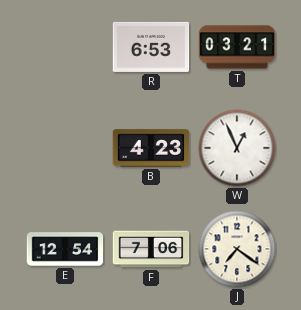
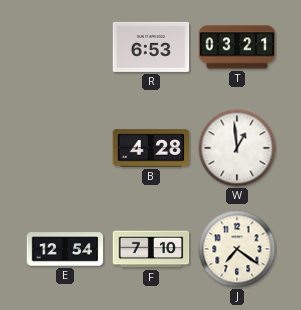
B: 4:23 -> 4:28 (151, 148)
W: 12:56 -> 12:59 (237, 148)
F: 7:06 -> 7:10 (151, 249)
